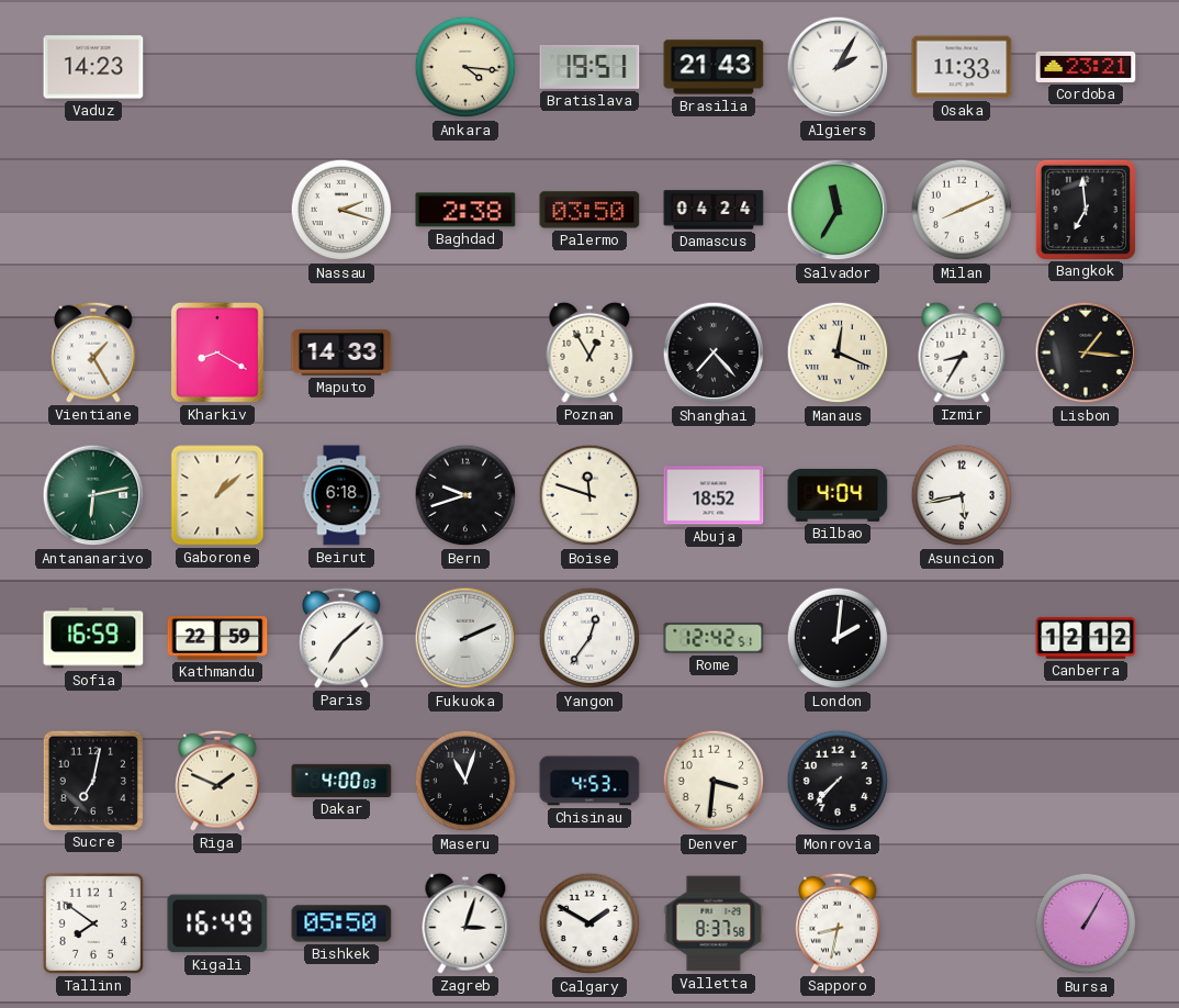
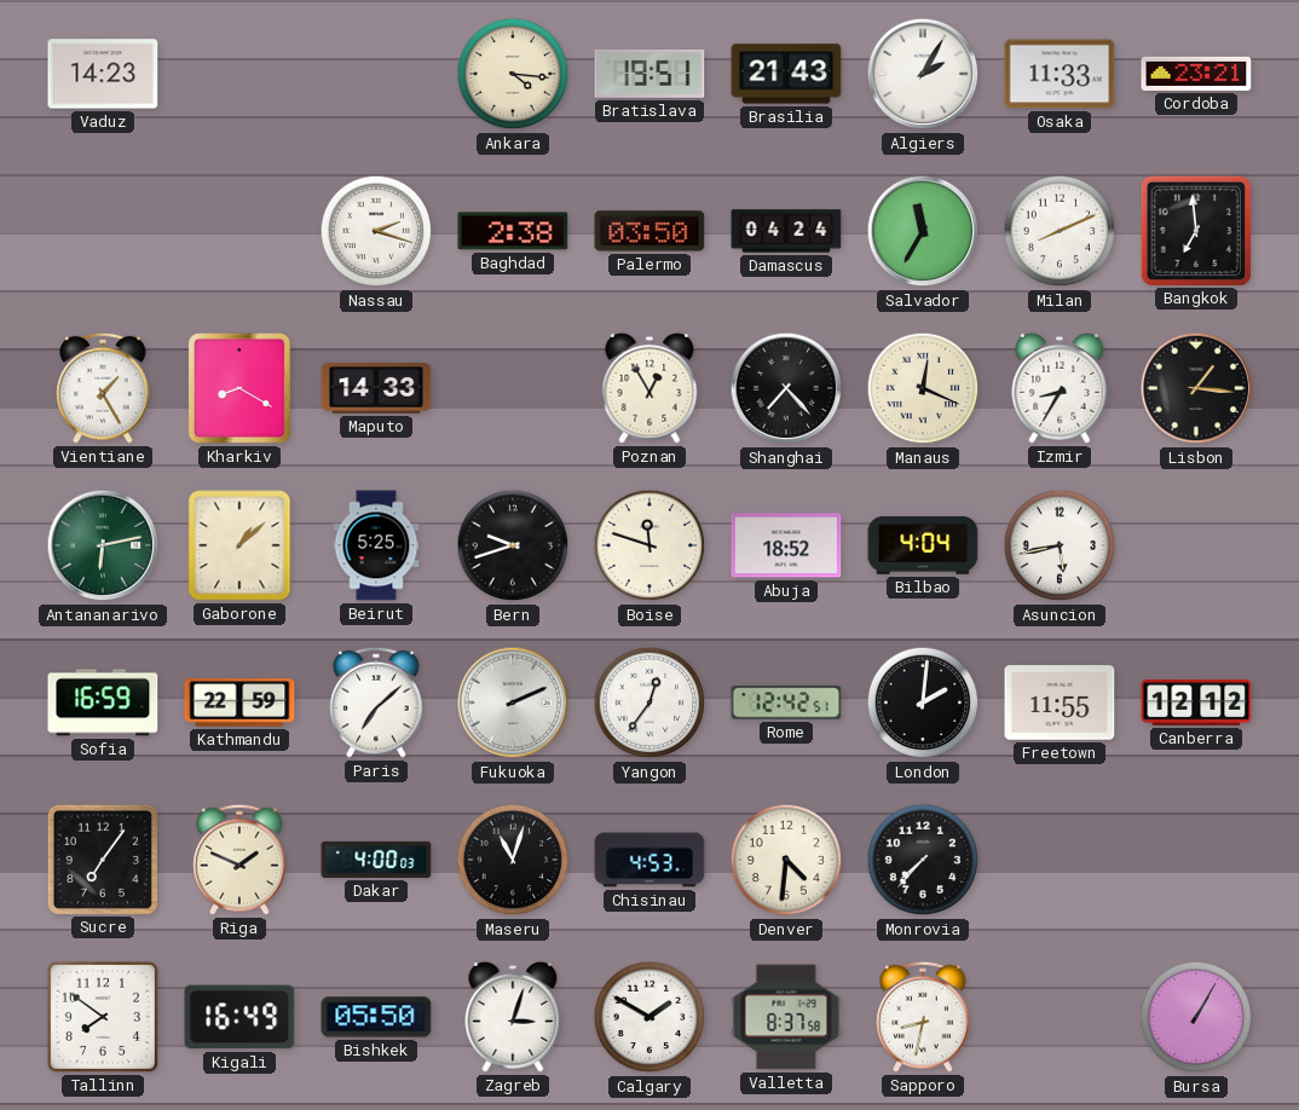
Beirut: 6:18 -> 5:25 (376, 545)
Freetown: none -> 11:55 (1060, 703)
Sucre: 7:02 -> 7:06 (102, 858)
Denver: 3:31 -> 4:31 (786, 860)
